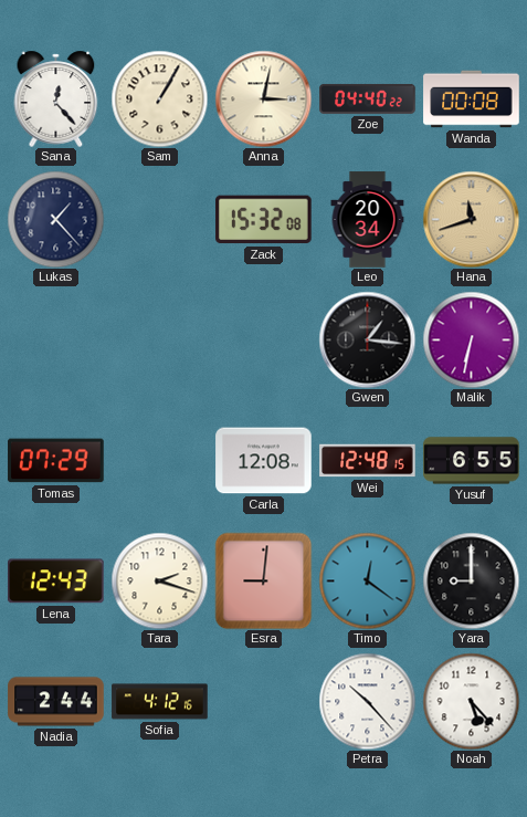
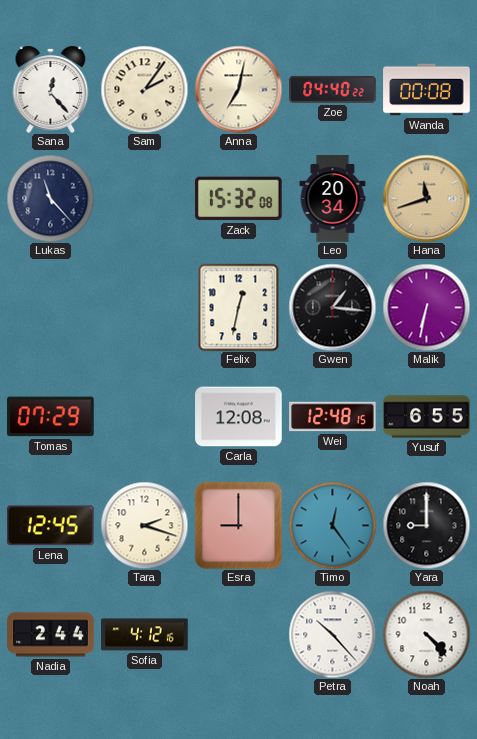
Sam: 1:05 -> 2:06 (144, 89)
Anna: 3:02 -> 7:02 (238, 89)
Lukas: 1:23 -> 11:23 (50, 198)
Felix: none -> 12:32 (239, 307)
Lena: 12:43 -> 12:45 (51, 526)
Esra: 9:01 -> 9:00 (238, 525)
Timo: 12:21 -> 12:24 (332, 525)
Noah: 5:23 -> 4:23 (426, 634)
